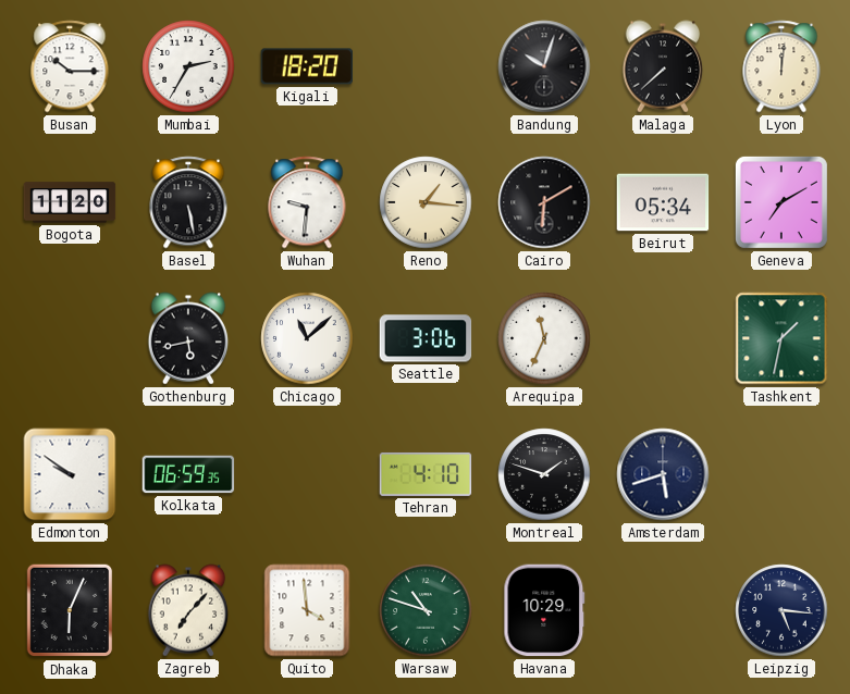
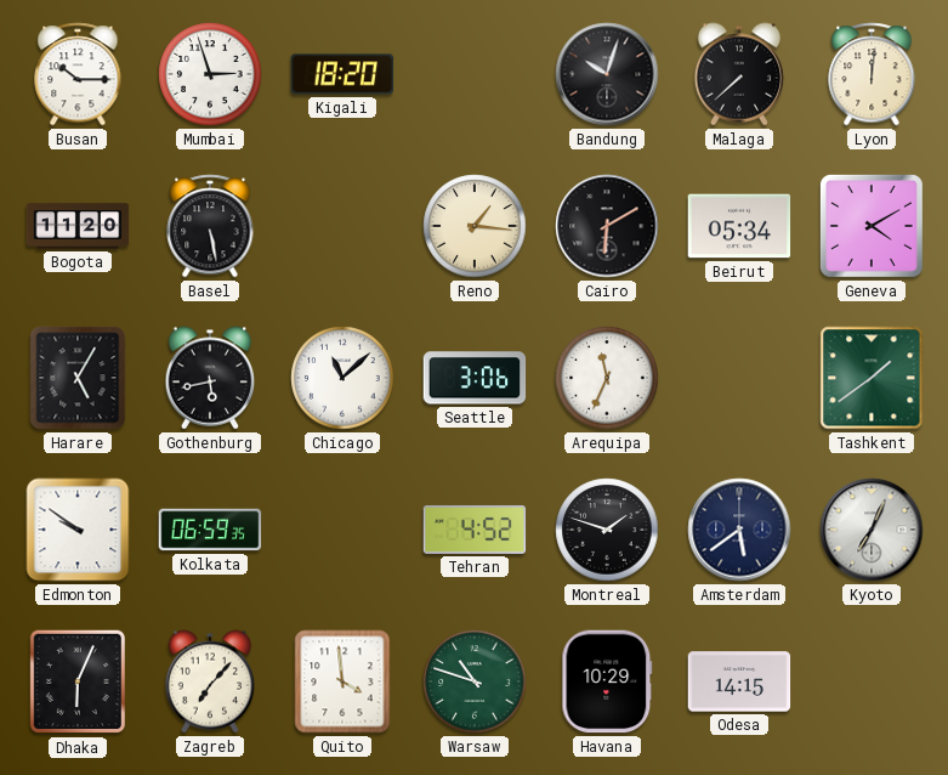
Mumbai: 2:35 -> 2:57 (210, 74)
Wuhan: 9:31 -> none (307, 202)
Geneva: 7:10 -> 4:10 (872, 226)
Harare: none -> 5:05 (78, 378)
Tashkent: 1:32 -> 1:39 (872, 378)
Tehran: 4:10 -> 4:52 (475, 530)
Amsterdam: 5:42 -> 5:39 (739, 530)
Kyoto: none -> 7:04 (872, 530)
Odesa: none -> 14:15 (739, 681)
Leipzig: 5:16 -> none (781, 610)
